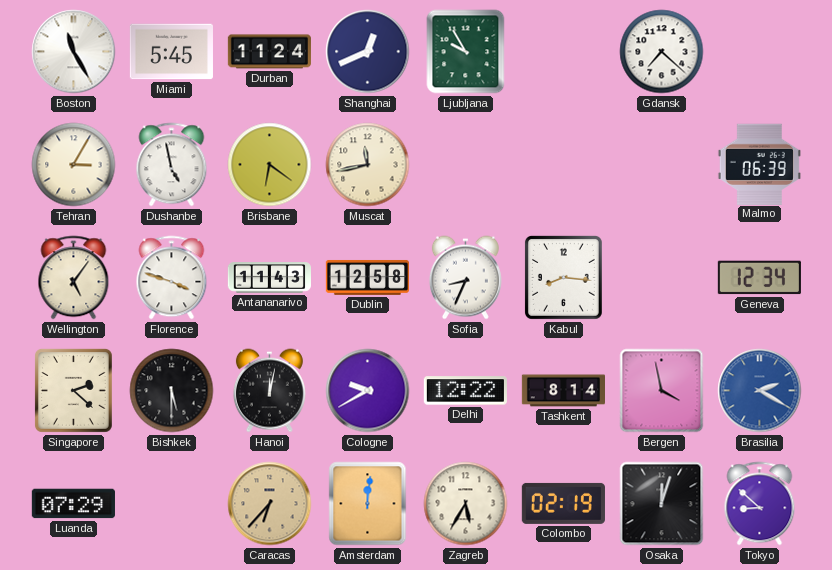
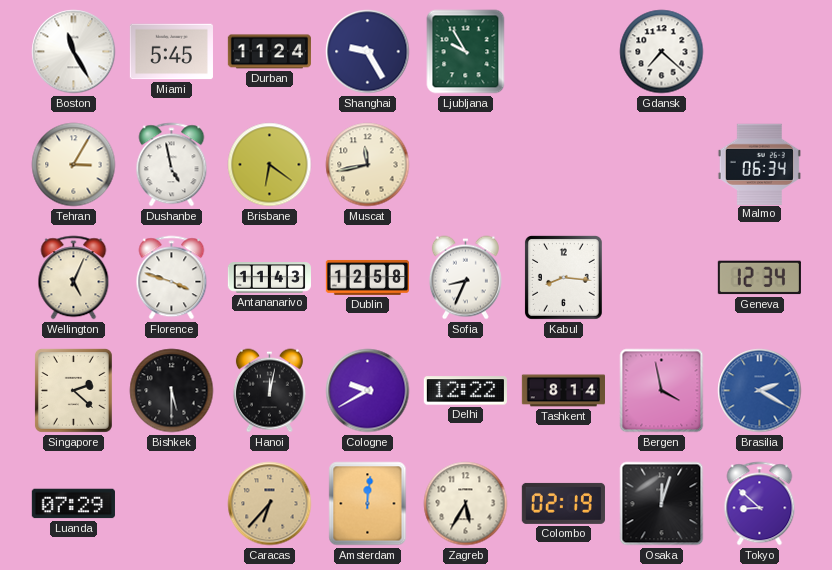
Shanghai: 12:41 -> 9:25 (368, 52)
Malmo: 06:39 -> 06:34 (759, 164)
Wellington: 5:06 -> 5:04 (74, 278)
